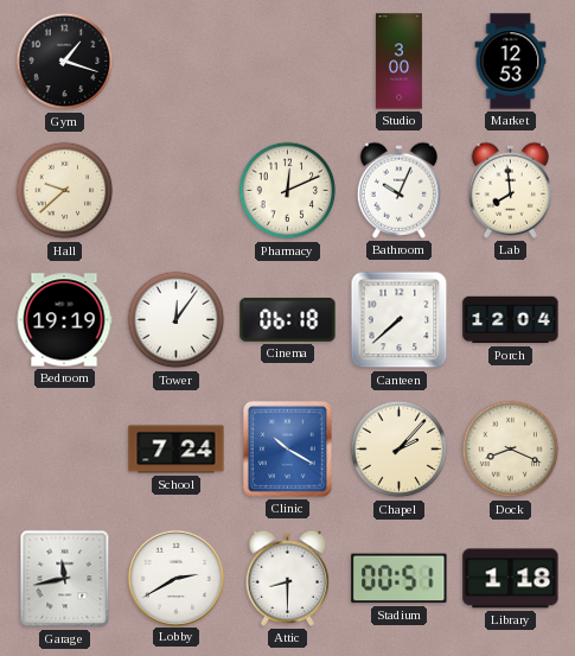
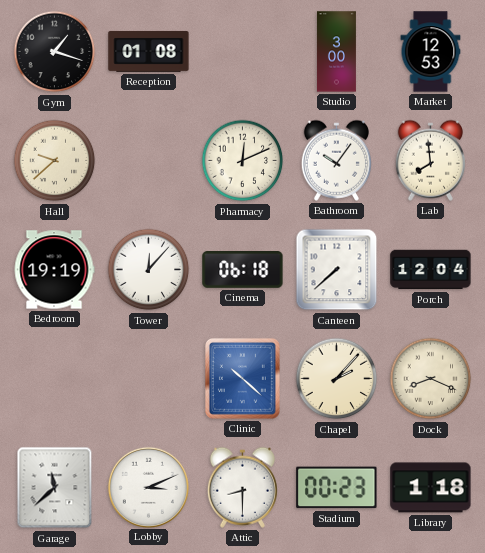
Reception: none -> 01:08 (149, 51)
Bathroom: 10:04 -> 10:06 (336, 160)
Tower: 12:06 -> 12:07 (149, 270)
School: 7:24 -> none (177, 450)
Clinic: 10:20 -> 10:22 (242, 378)
Garage: 11:43 -> 11:38 (55, 488)
Lobby: 2:40 -> 3:11 (148, 487)
Stadium: 00:51 -> 00:23 (337, 488)
